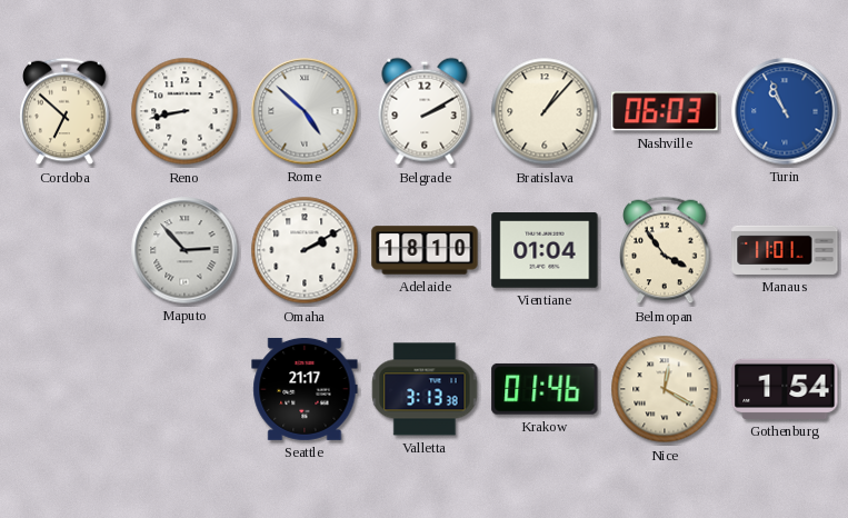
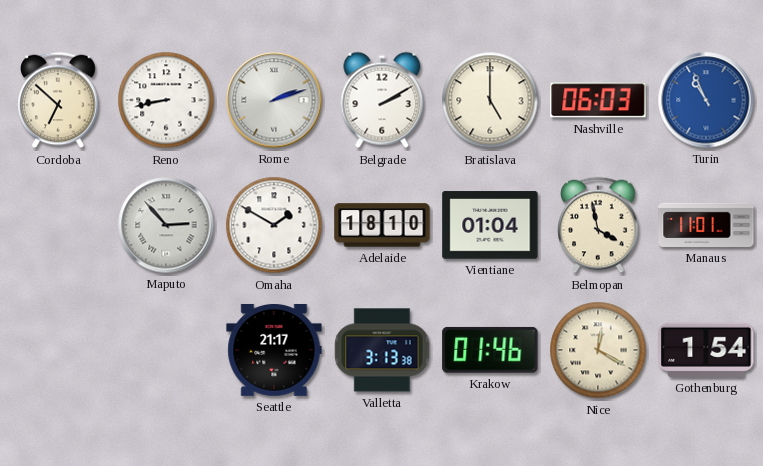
Rome: 4:52 -> 2:12 (274, 100)
Bratislava: 1:07 -> 5:00 (490, 100)
Omaha: 2:10 -> 1:50 (274, 225)
Belmopan: 3:54 -> 3:58 (598, 225)
